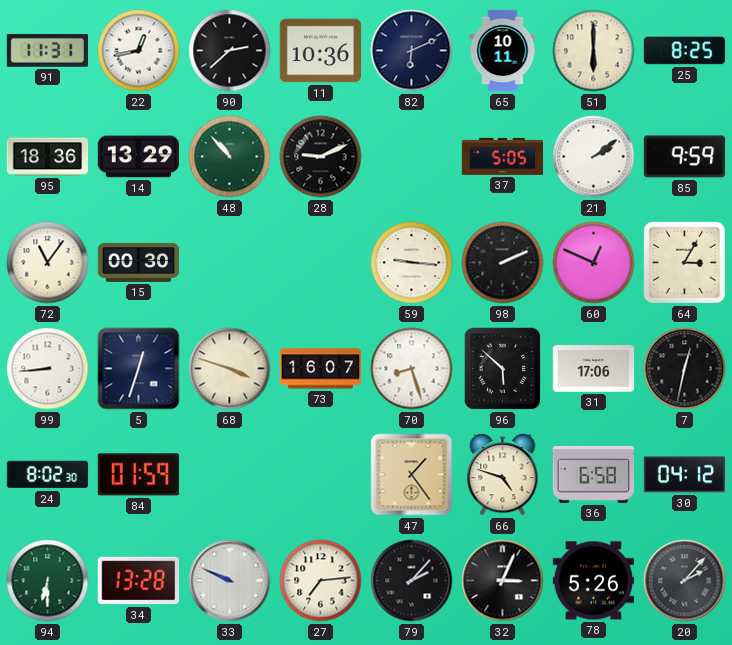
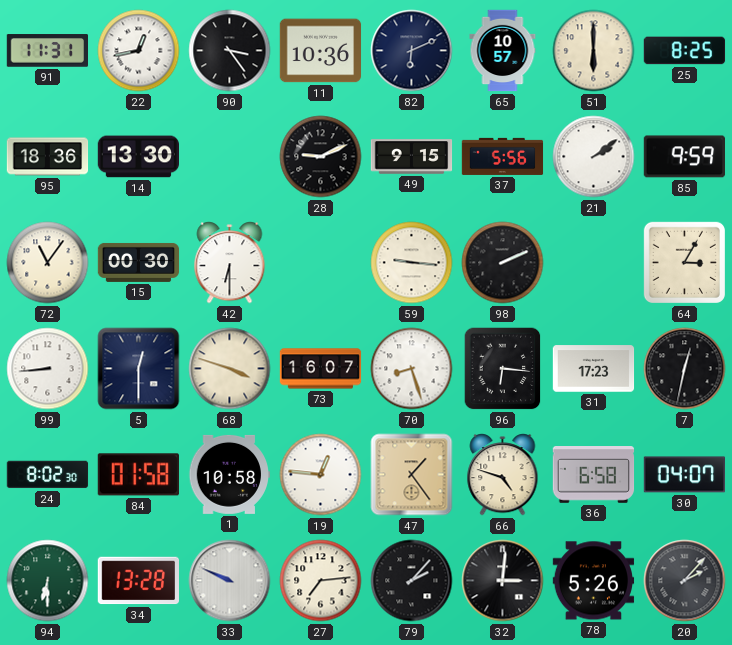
90: 2:38 -> 3:24 (230, 51)
65: 10:11 -> 10:57 (503, 51)
14: 13:29 -> 13:30 (139, 157)
48: 10:53 -> none (230, 157)
49: none -> 9:15 (412, 157)
37: 5:05 -> 5:56 (503, 156)
42: none -> 6:30 (230, 263)
60: 12:49 -> none (594, 263)
5: 12:33 -> 12:30 (139, 369)
96: 5:52 -> 6:16 (503, 369)
31: 17:06 -> 17:23 (594, 369)
84: 01:59 -> 01:58 (138, 475)
1: none -> 10:58 (229, 474)
19: none -> 12:46 (321, 475)
30: 04:12 -> 04:07 (684, 475)
32: 3:04 -> 3:01 (503, 581)
